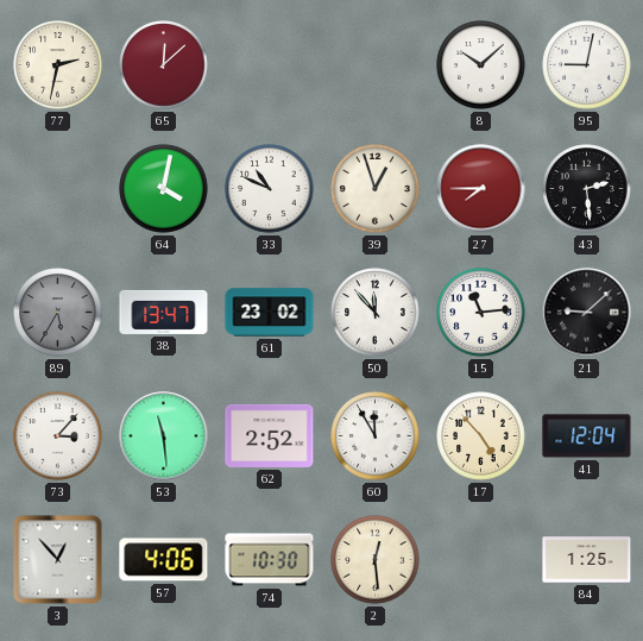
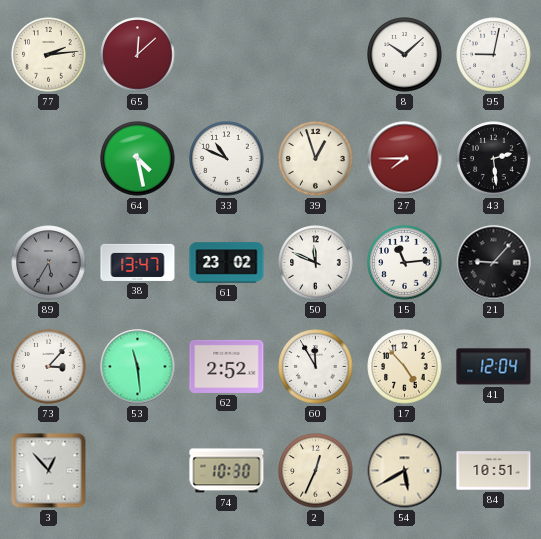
77: 2:32 -> 2:14 (49, 55)
64: 4:02 -> 4:28 (138, 159)
50: 11:53 -> 11:49 (316, 263)
21: 9:08 -> 9:07 (494, 263)
57: 4:06 -> none (164, 560)
2: 12:29 -> 12:34 (316, 471)
54: none -> 5:40 (405, 471)
84: 1:25 -> 10:51 (494, 471)
